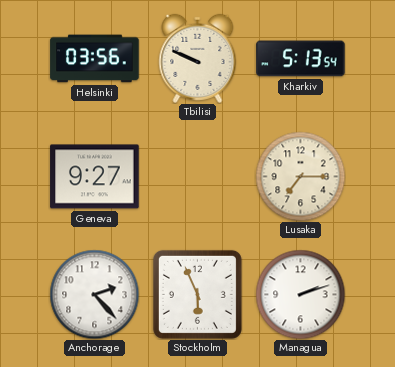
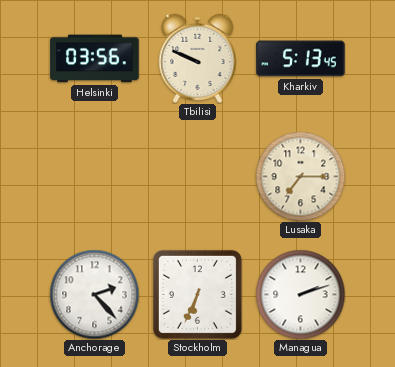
Kharkiv: 5:13:54 -> 5:13:45 (301, 59)
Geneva: 9:27 -> none (95, 177)
Stockholm: 5:56 -> 6:34 (197, 294)
